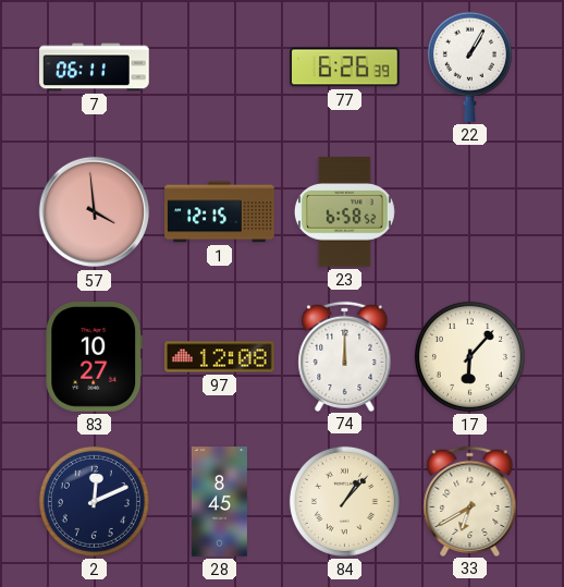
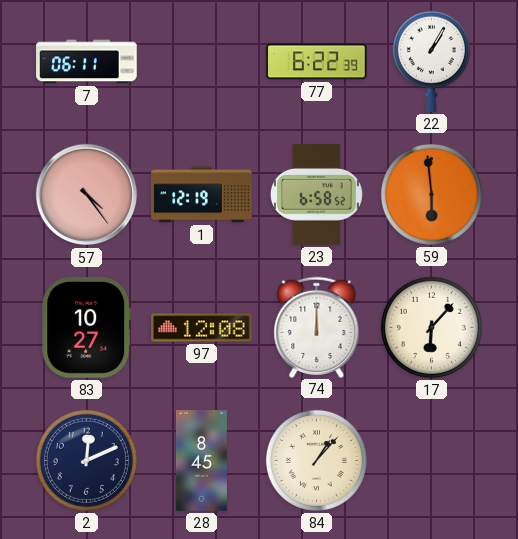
77: 6:26 -> 6:22 (317, 62)
57: 3:59 -> 4:24 (87, 195)
1: 12:15 -> 12:19 (202, 195)
59: none -> 5:59 (431, 194)
33: 6:40 -> none (470, 501)
